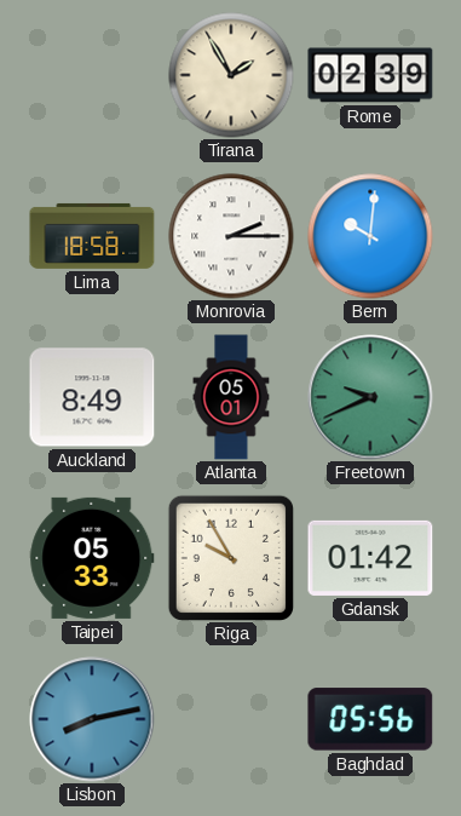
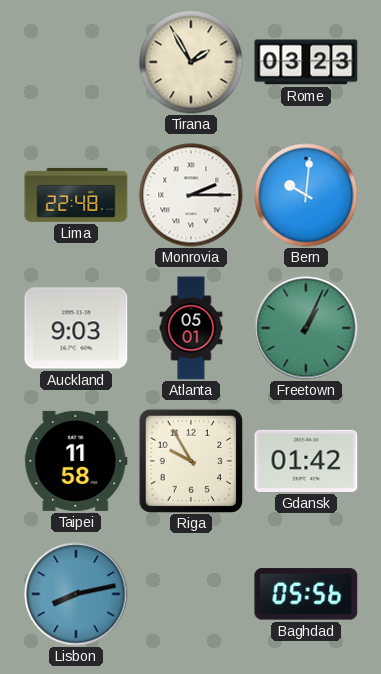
Rome: 02:39 -> 03:23 (306, 62)
Lima: 18:58 -> 22:48 (76, 195)
Auckland: 8:49 -> 9:03 (76, 328)
Freetown: 9:41 -> 1:04 (306, 328)
Taipei: 05:33 -> 11:58 (76, 461)
